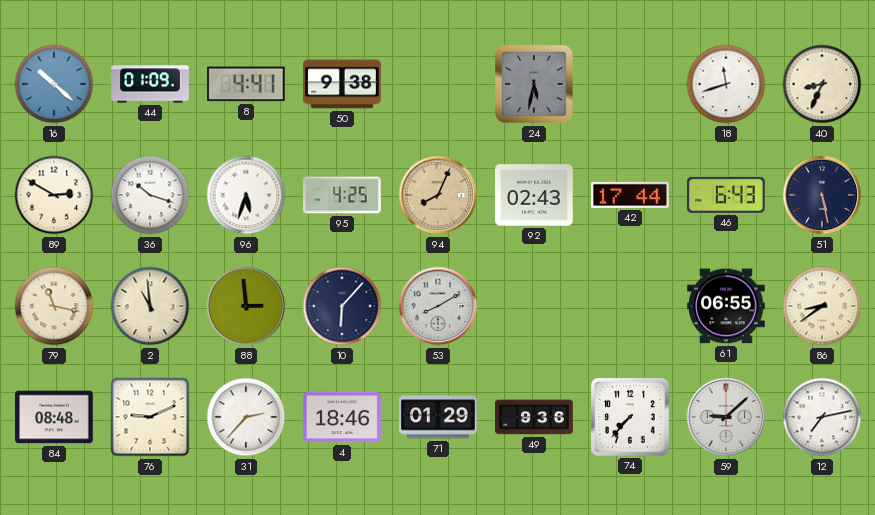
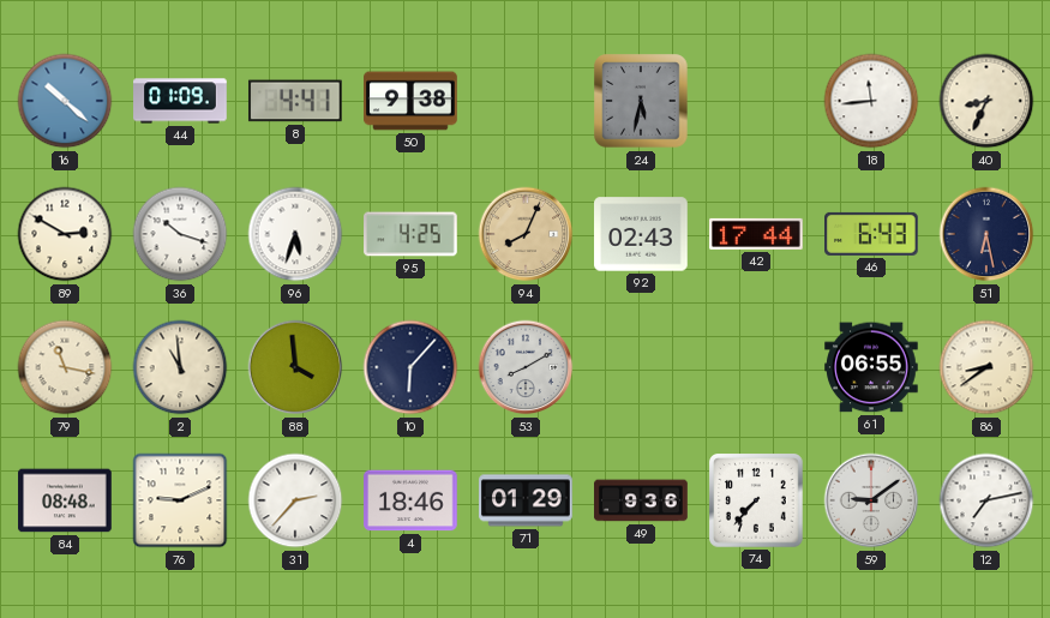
18: 11:42 -> 11:44 (871, 101)
51: 5:28 -> 6:28 (986, 234)
88: 2:59 -> 3:59 (295, 367)
59: 9:08 -> 9:09 (871, 500)
